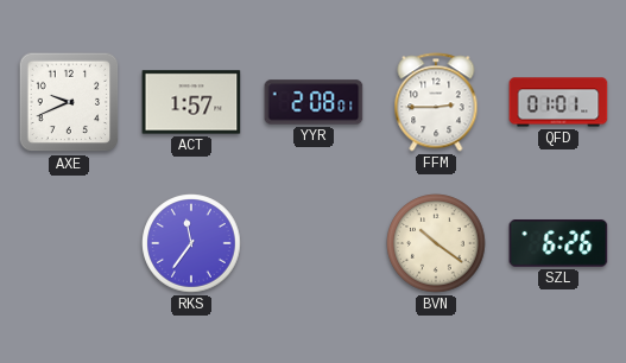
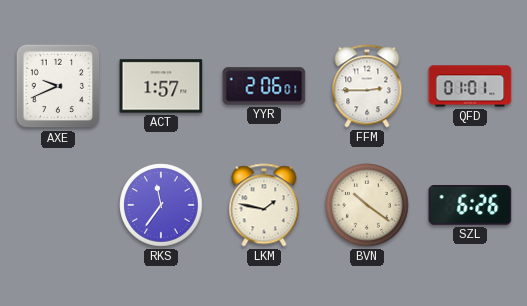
YYR: 2:08 -> 2:06 (264, 86)
LKM: none -> 1:47 (264, 205)
